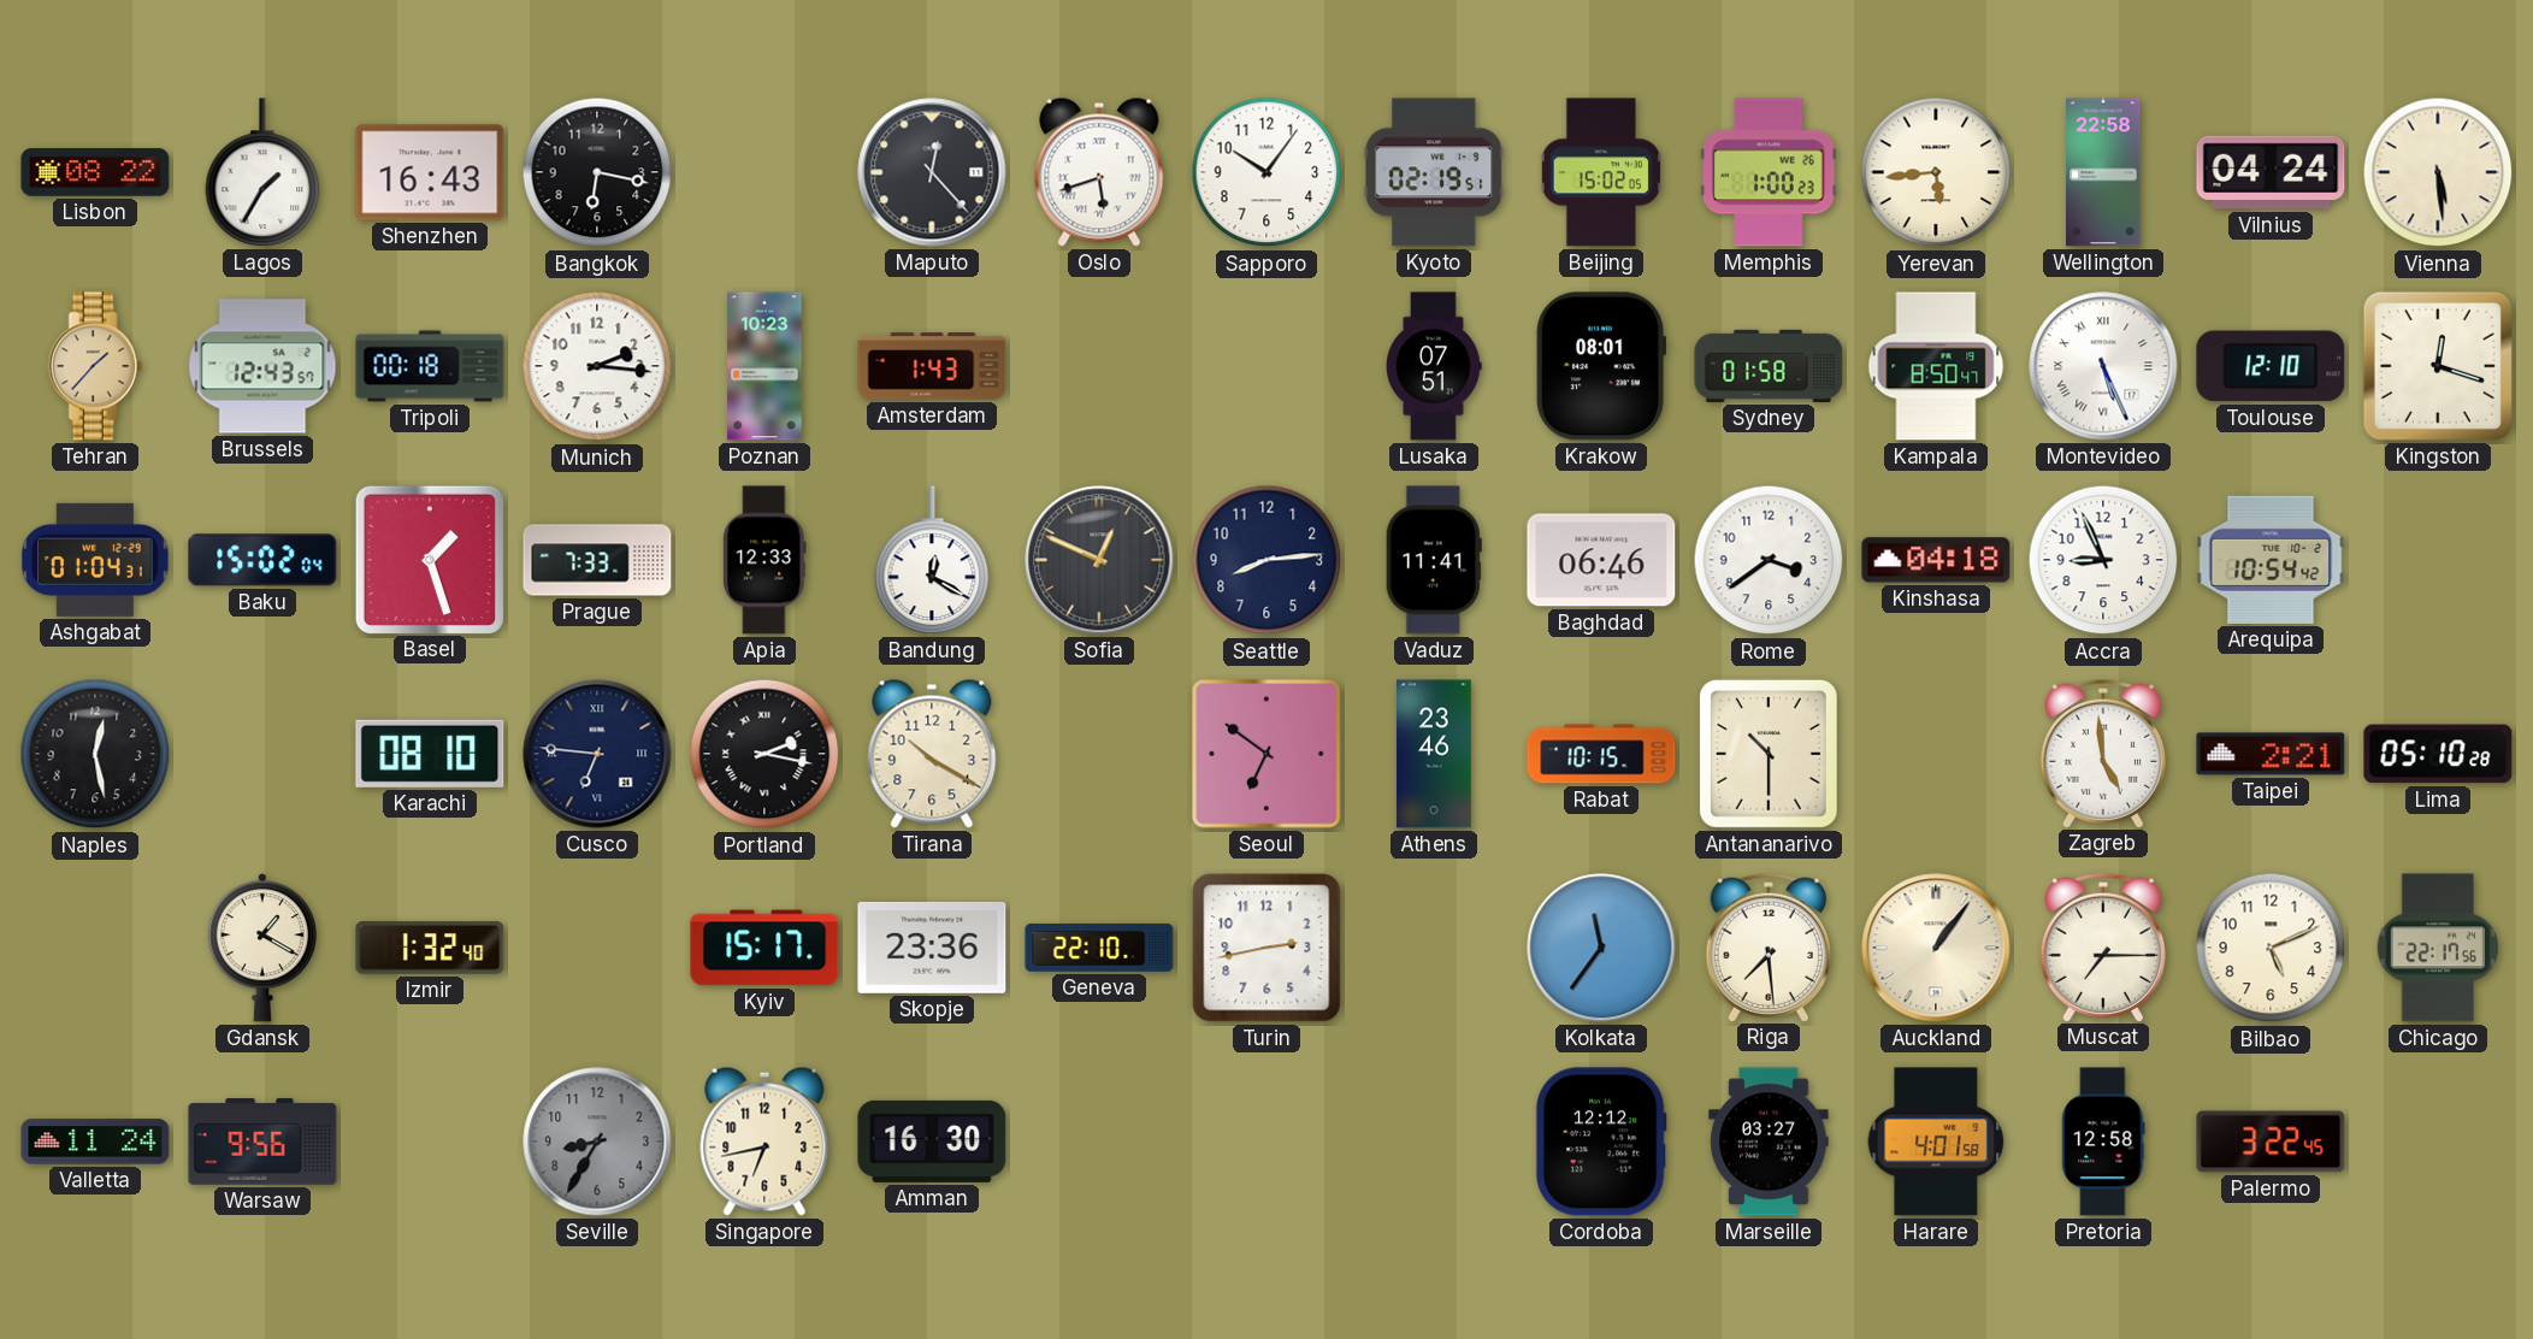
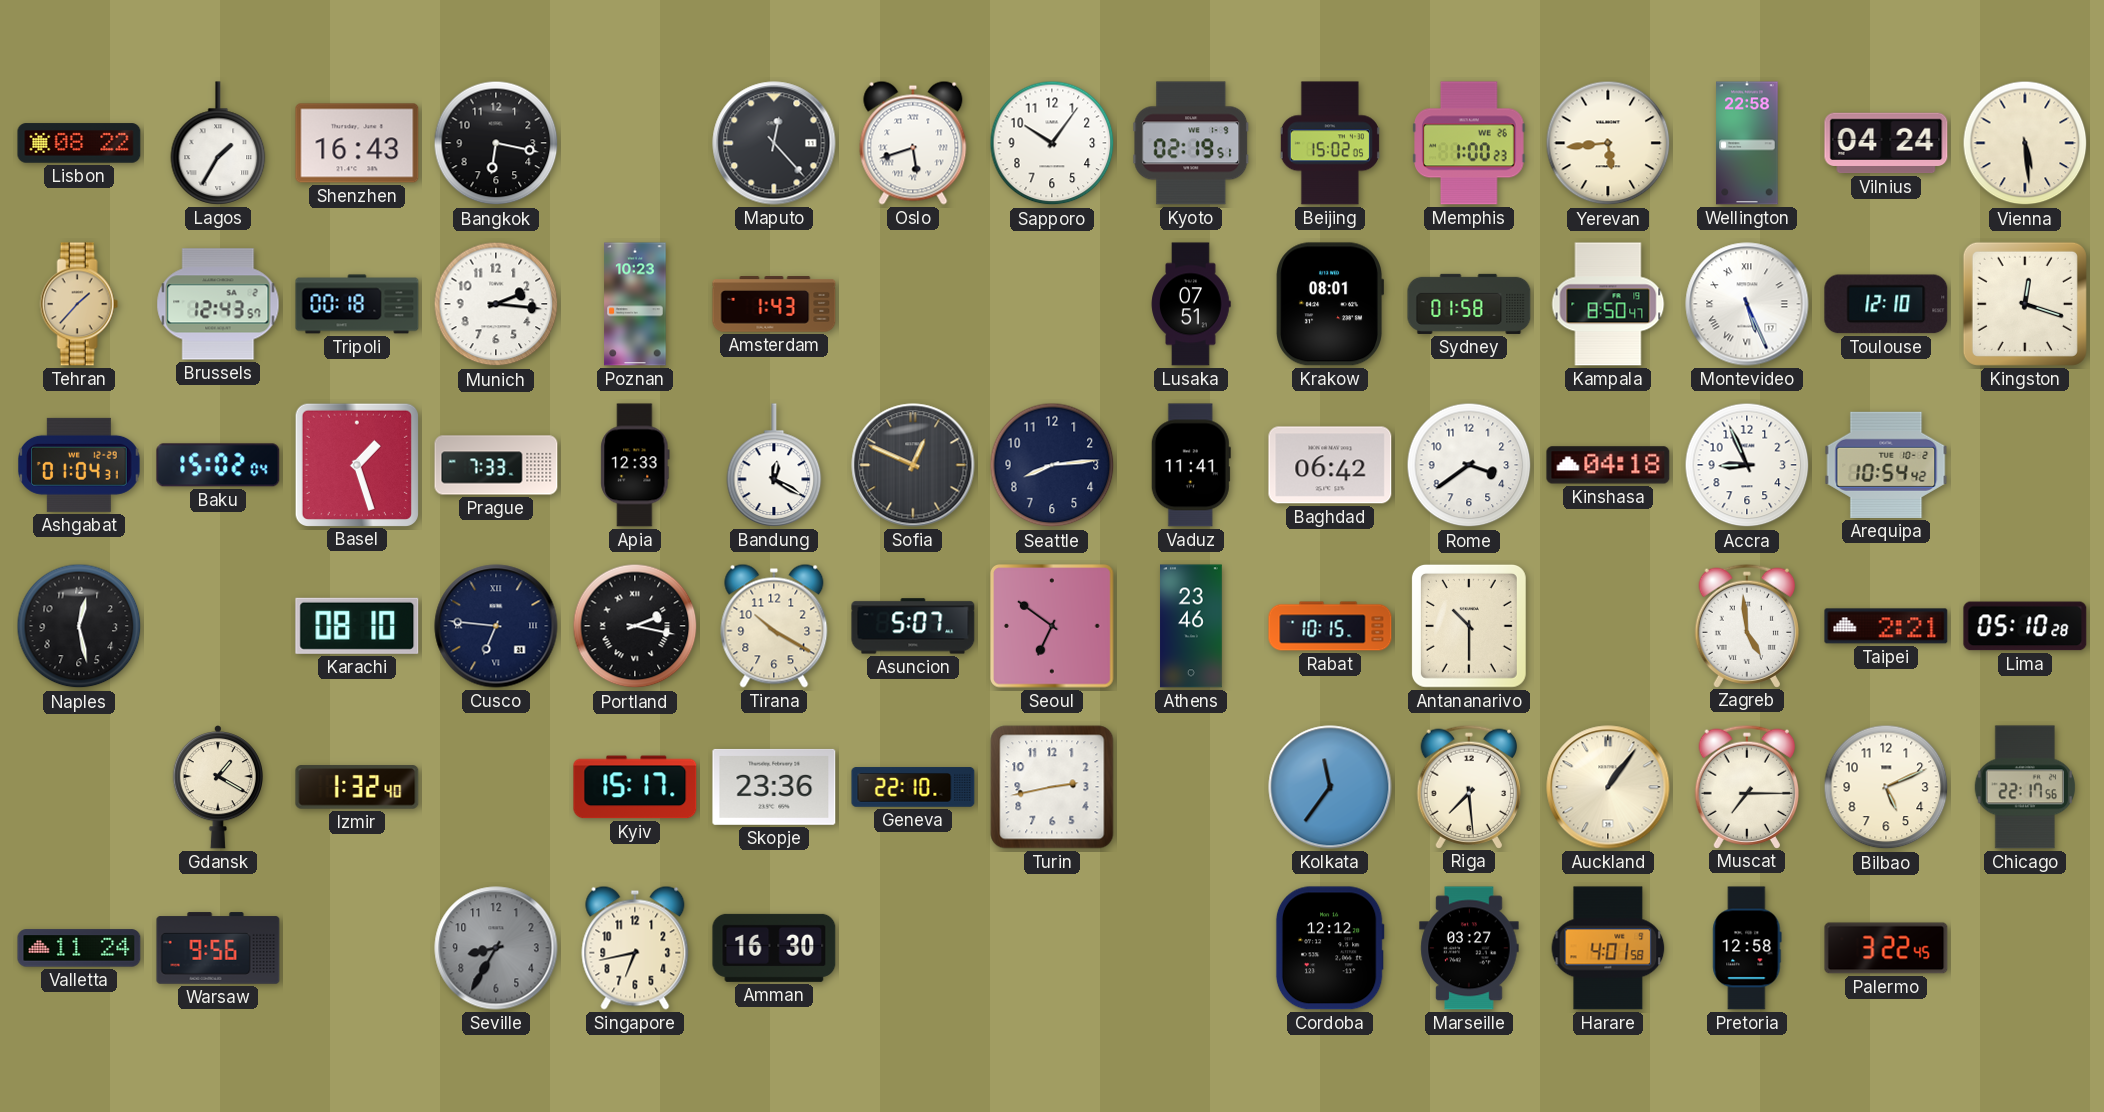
Baghdad: 06:46 -> 06:42 (1330, 465)
Asuncion: none -> 5:07 (913, 626)
